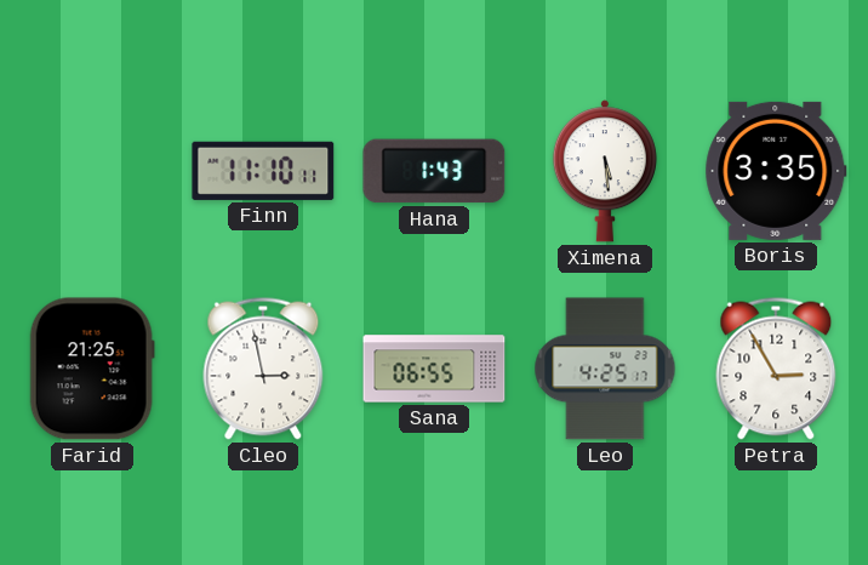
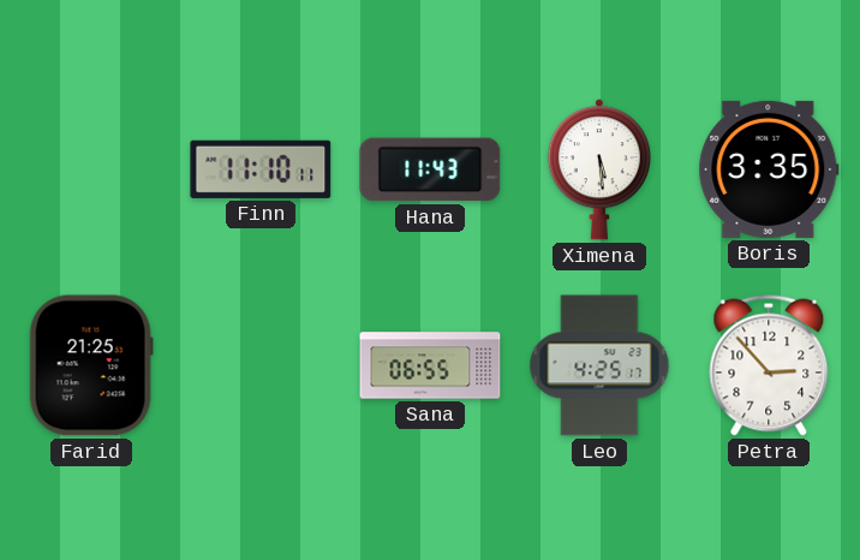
Hana: 1:43 -> 11:43 (430, 169)
Cleo: 2:58 -> none (263, 369)
Petra: 2:55 -> 2:53 (769, 365)
